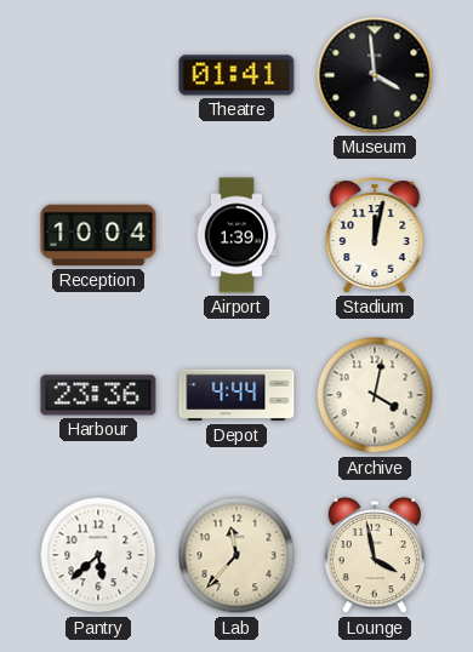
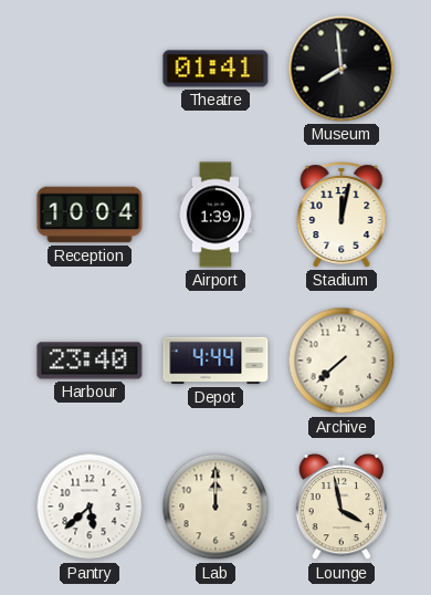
Museum: 3:59 -> 7:59 (341, 69)
Harbour: 23:36 -> 23:40 (90, 361)
Archive: 4:02 -> 7:38 (341, 361)
Lab: 11:37 -> 12:00 (215, 507)
